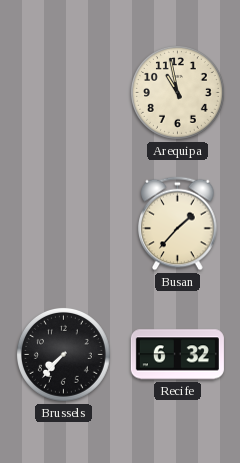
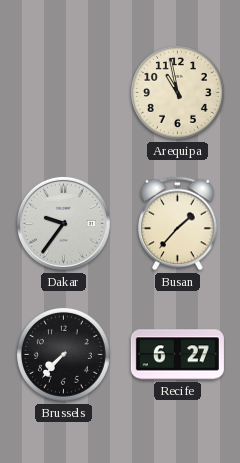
Dakar: none -> 9:36 (63, 223)
Recife: 6:32 -> 6:27 (177, 355)
